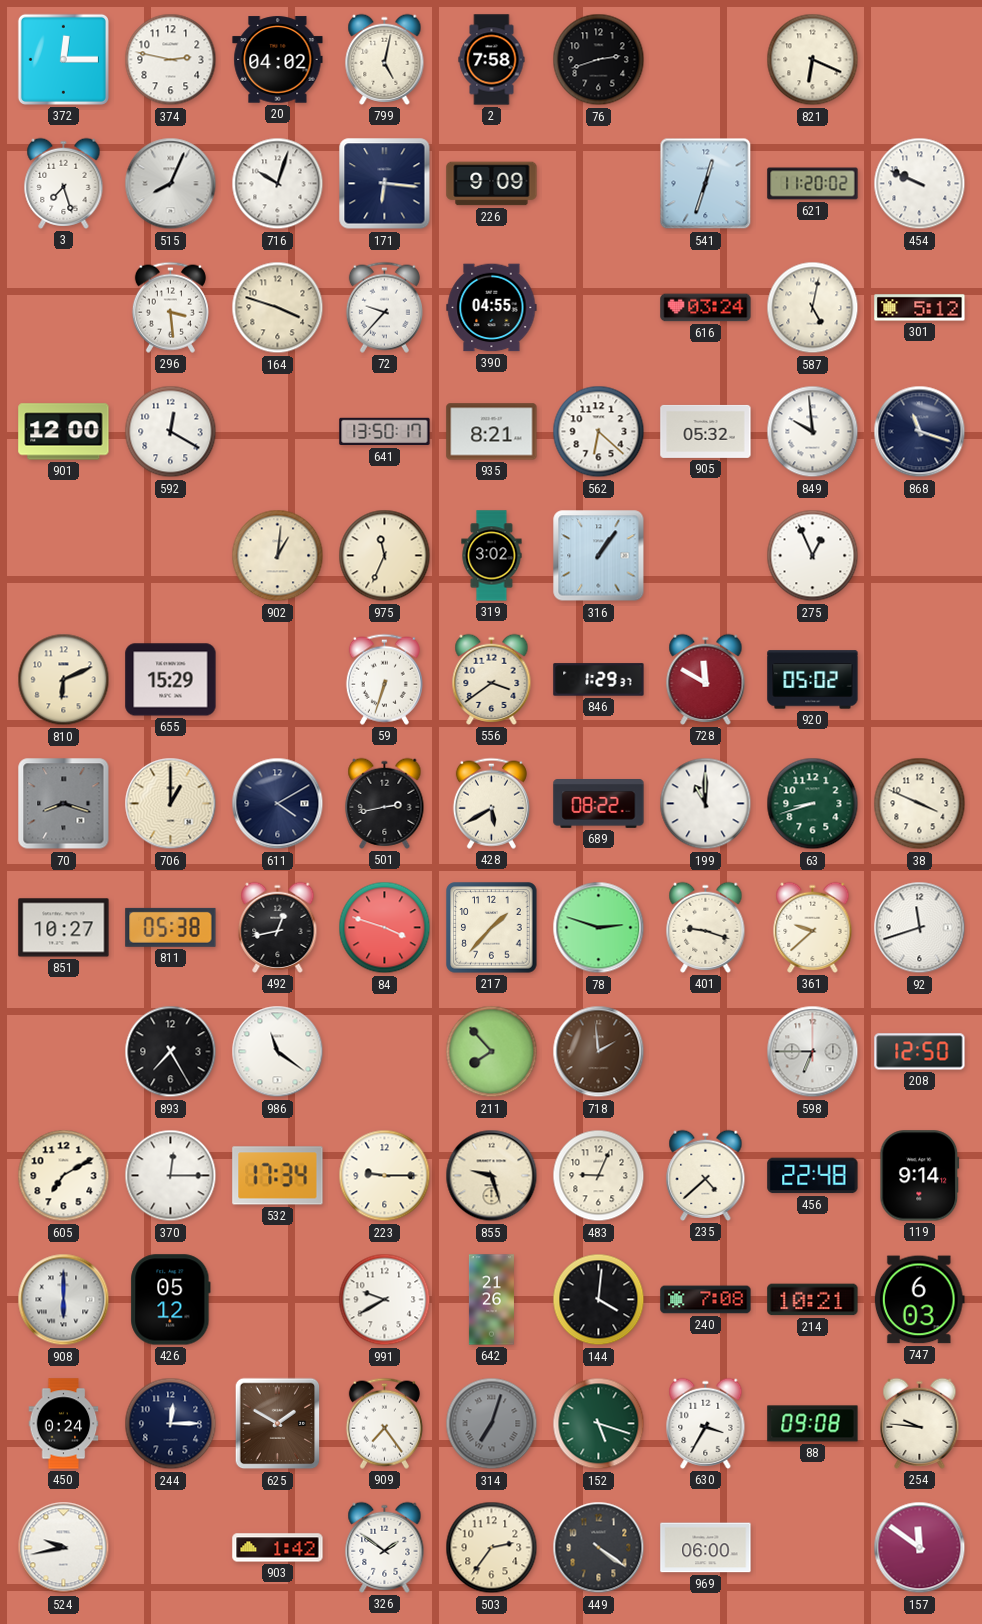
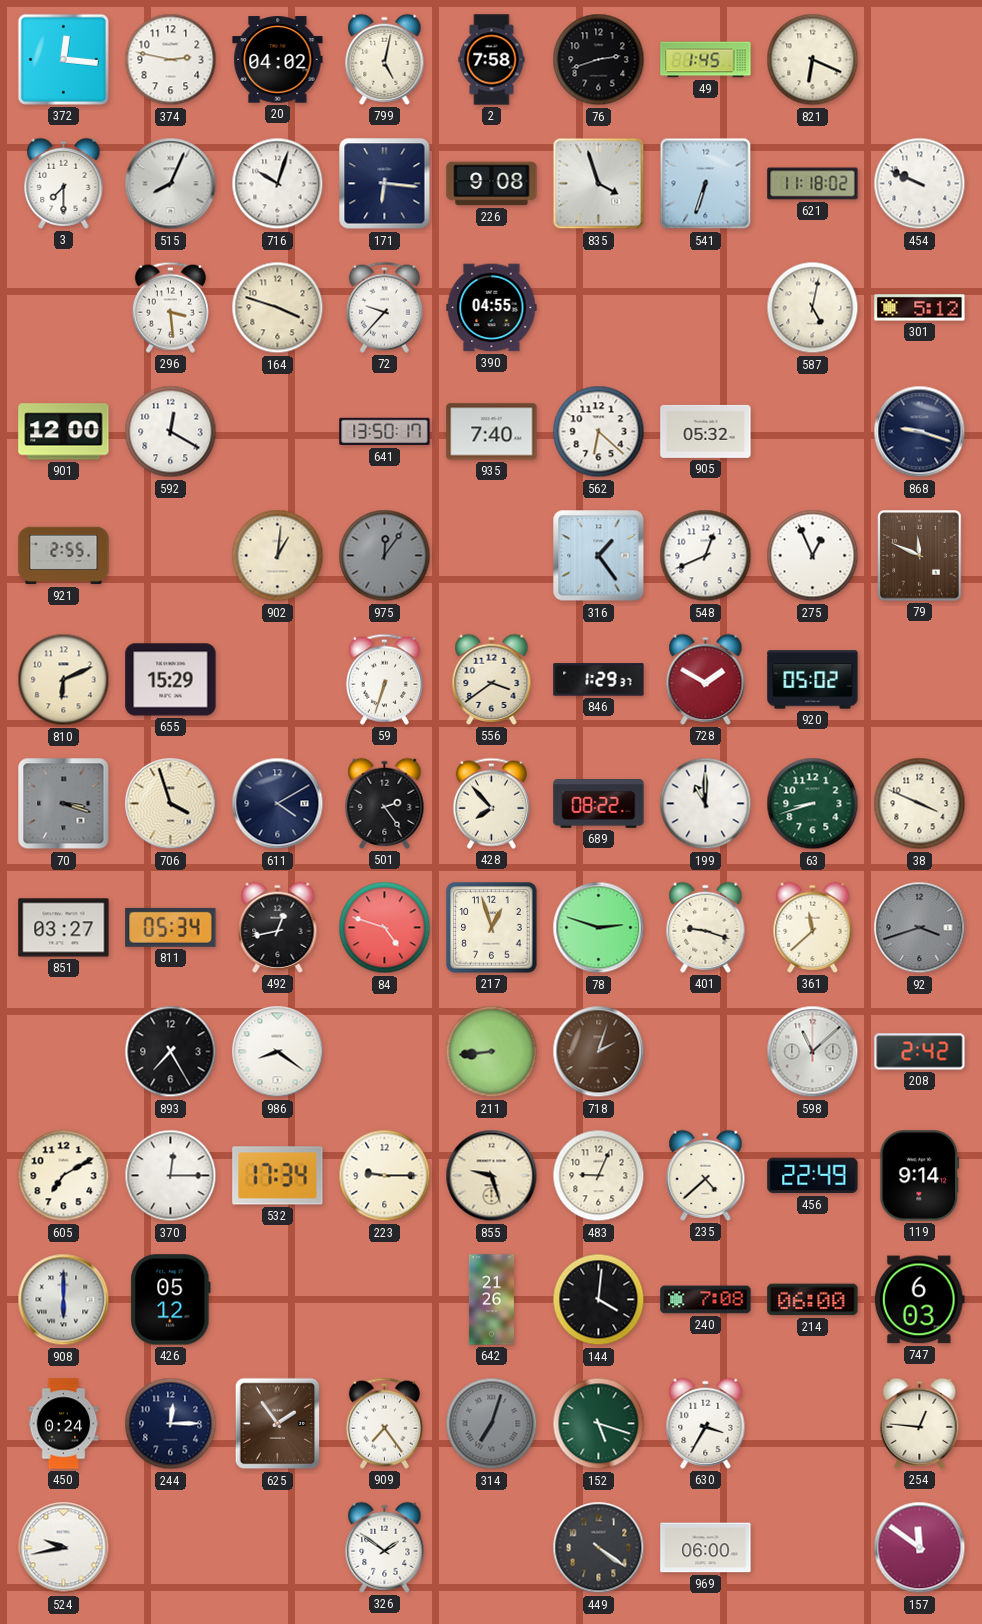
372: 12:15 -> 12:16 (63, 59)
49: none -> 1:45 (706, 60)
3: 7:27 -> 7:30 (64, 183)
226: 9:09 -> 9:08 (492, 184)
835: none -> 3:57 (599, 184)
541: 12:33 -> 6:33 (706, 184)
621: 11:20 -> 11:18 (813, 184)
616: 03:24 -> none (706, 308)
935: 8:21 -> 7:40 (492, 432)
849: 9:59 -> none (813, 432)
868: 11:18 -> 9:18 (920, 432)
921: none -> 2:55 (64, 556)
975: 11:34 -> 12:06 (385, 556)
975 dial: cream -> grey (385, 556)
319: 3:02 -> none (492, 556)
316: 1:06 -> 1:24 (599, 556)
548: none -> 12:41 (706, 556)
79: none -> 11:49 (920, 556)
728: 11:50 -> 1:50 (706, 679)
70: 8:18 -> 3:18 (64, 804)
706: 1:00 -> 3:57 (171, 804)
501: 2:43 -> 2:24 (385, 803)
428: 5:40 -> 7:53 (491, 803)
851: 10:27 -> 03:27 (64, 928)
811: 05:38 -> 05:34 (171, 927)
84: 3:48 -> 4:48 (385, 928)
217: 1:37 -> 12:57 (492, 928)
361: 9:38 -> 11:38 (813, 927)
92: 11:42 -> 3:42 (920, 928)
92 dial: white -> grey (920, 928)
986: 11:21 -> 8:21 (278, 1052)
211: 7:53 -> 8:44 (492, 1052)
718: 1:59 -> 2:03 (599, 1052)
598: 6:45 -> 11:08 (813, 1052)
208: 12:50 -> 2:42 (920, 1052)
456: 22:48 -> 22:49 (813, 1176)
991: 9:40 -> none (385, 1300)
214: 10:21 -> 06:00 (813, 1300)
625: 1:50 -> 1:54 (278, 1424)
88: 09:08 -> none (813, 1424)
254: 9:46 -> 12:46 (920, 1423)
903: 1:42 -> none (278, 1548)
503: 2:36 -> none (492, 1548)
